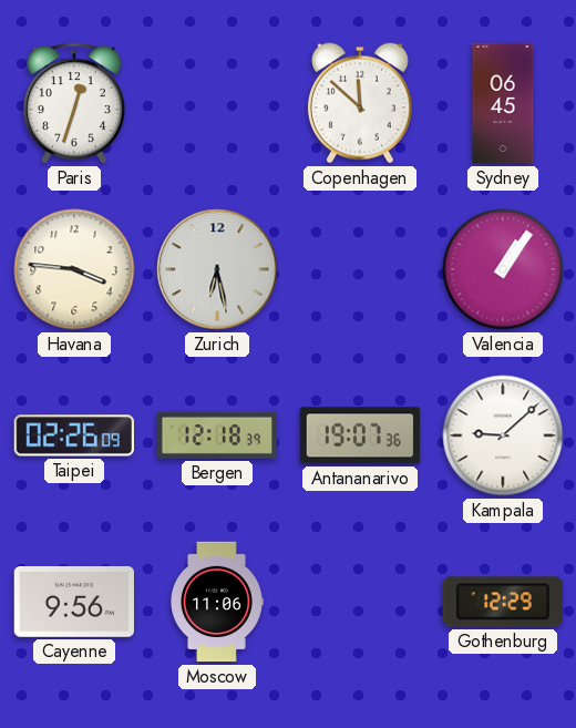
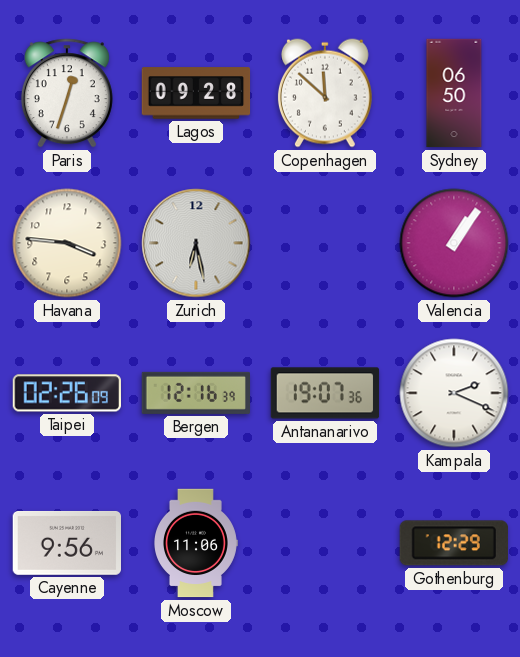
Lagos: none -> 09:28 (196, 93)
Sydney: 06:45 -> 06:50 (454, 93)
Bergen: 12:18 -> 12:16 (195, 393)
Kampala: 9:08 -> 2:19 (454, 393)
